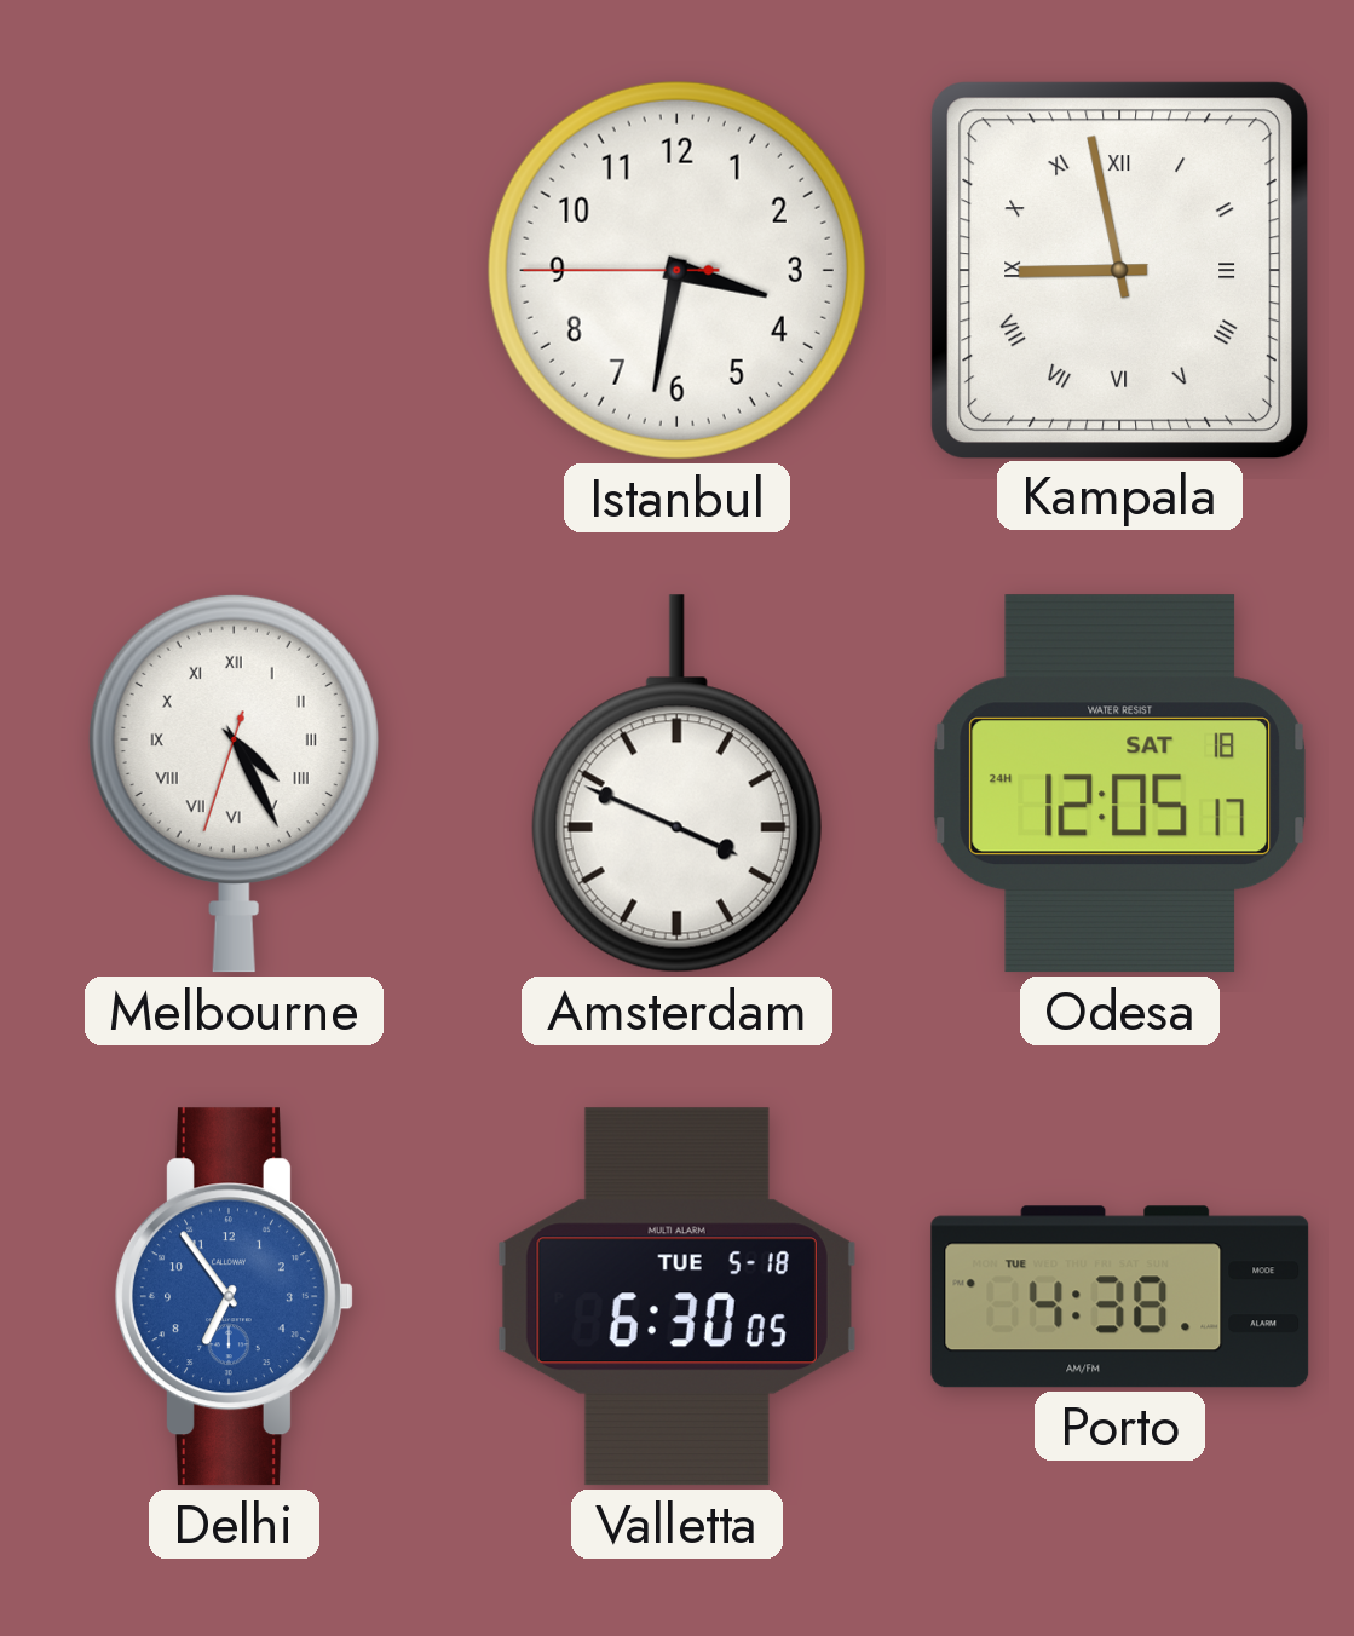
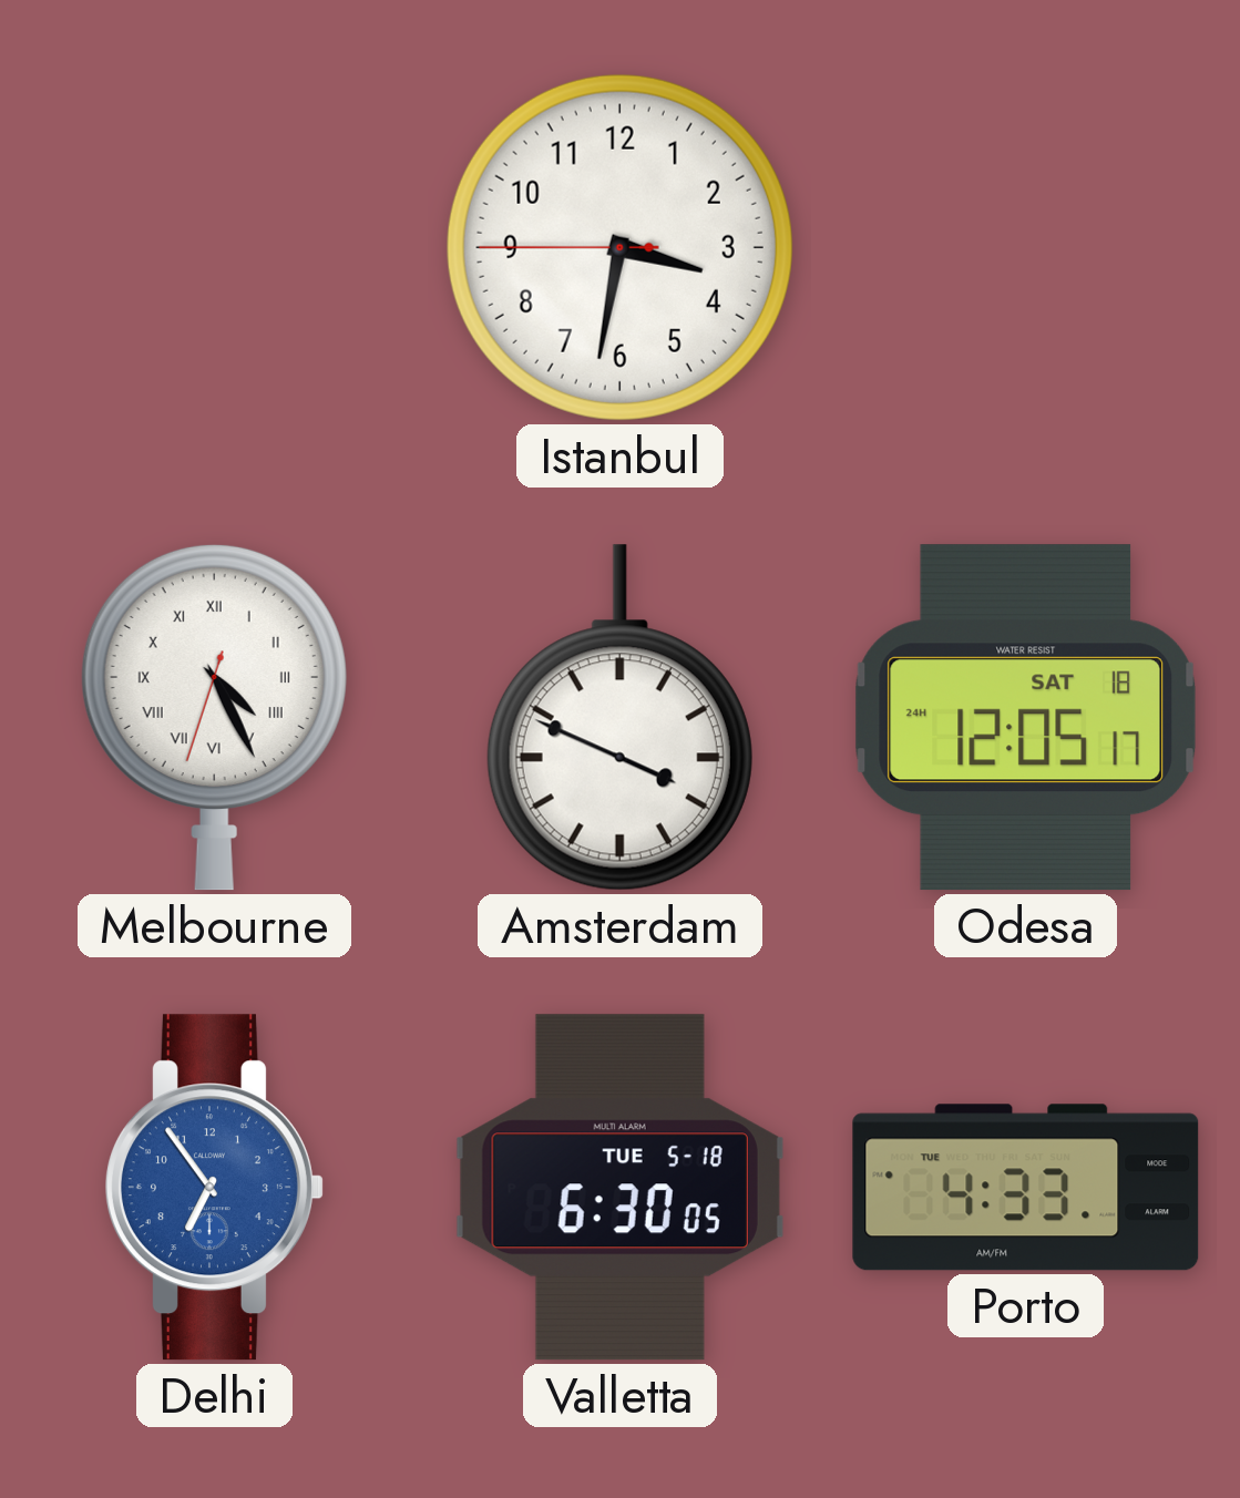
Kampala: 8:58 -> none (1119, 270)
Porto: 4:38 -> 4:33 (1026, 1188)
